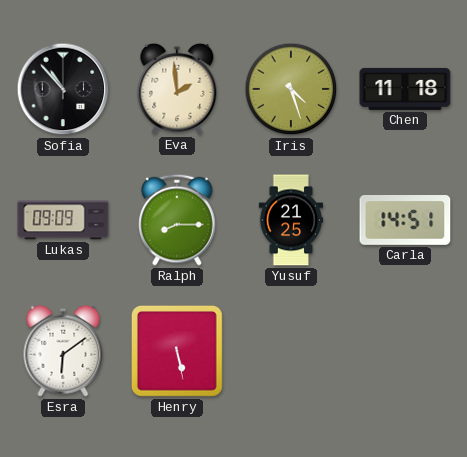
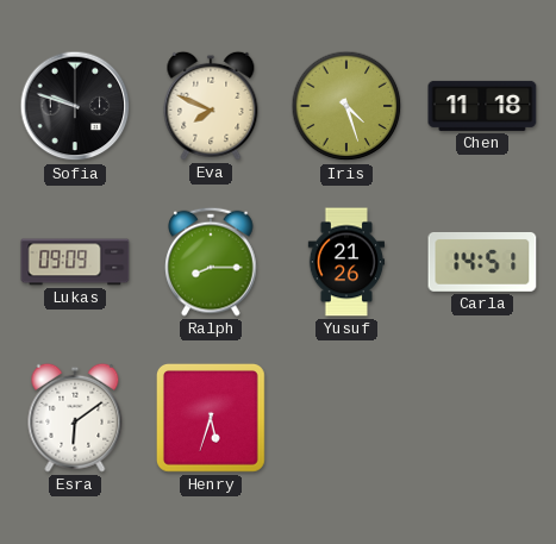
Sofia: 10:53 -> 9:48 (75, 106)
Eva: 1:59 -> 7:49 (211, 106)
Yusuf: 21:25 -> 21:26 (346, 262)
Henry: 5:28 -> 5:33 (211, 418)
